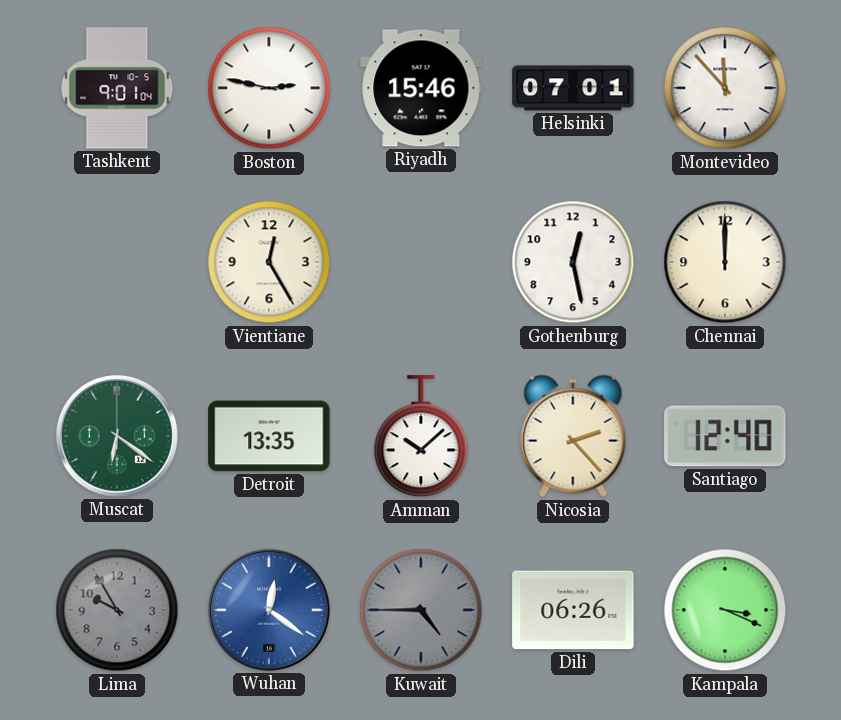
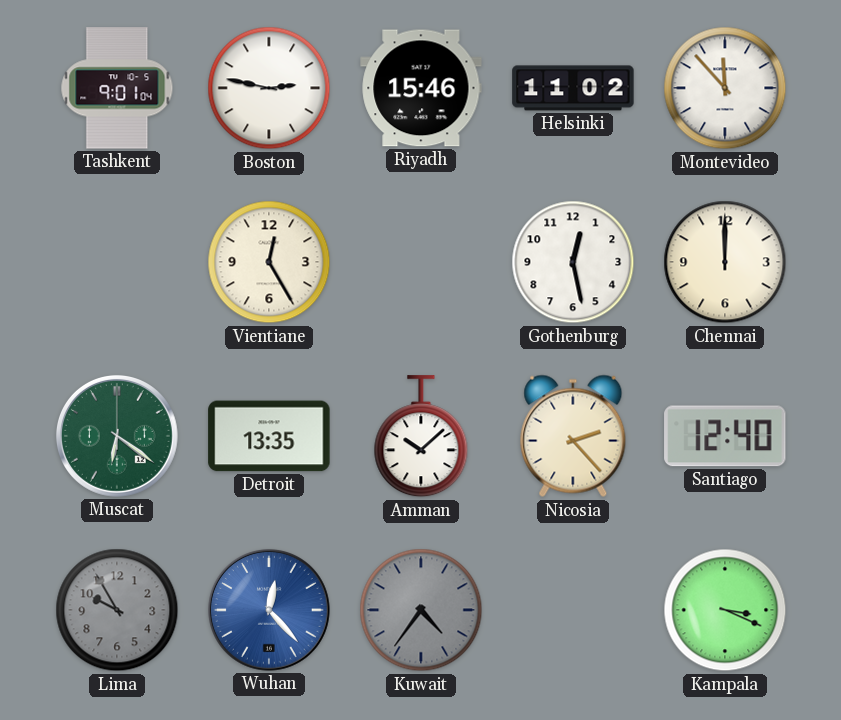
Helsinki: 07:01 -> 11:02 (573, 88)
Wuhan: 12:21 -> 12:23 (269, 610)
Kuwait: 4:45 -> 4:36 (421, 610)
Dili: 06:26 -> none (573, 610)
